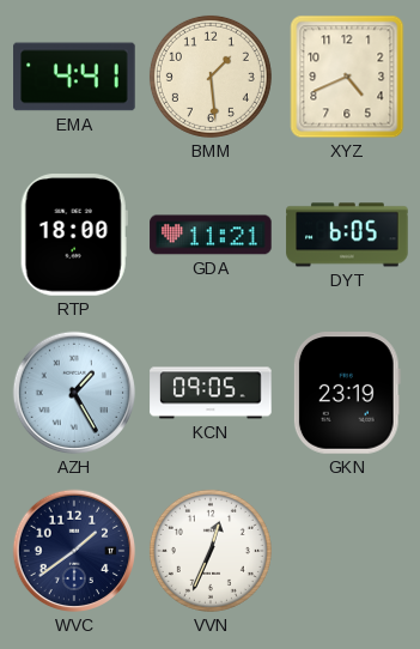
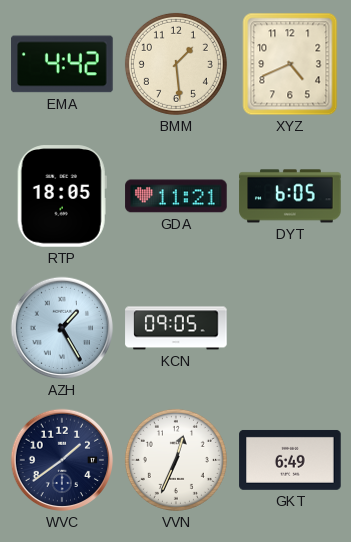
EMA: 4:41 -> 4:42 (62, 64)
RTP: 18:00 -> 18:05 (62, 196)
GKN: 23:19 -> none (347, 393)
GKT: none -> 6:49 (290, 460)
